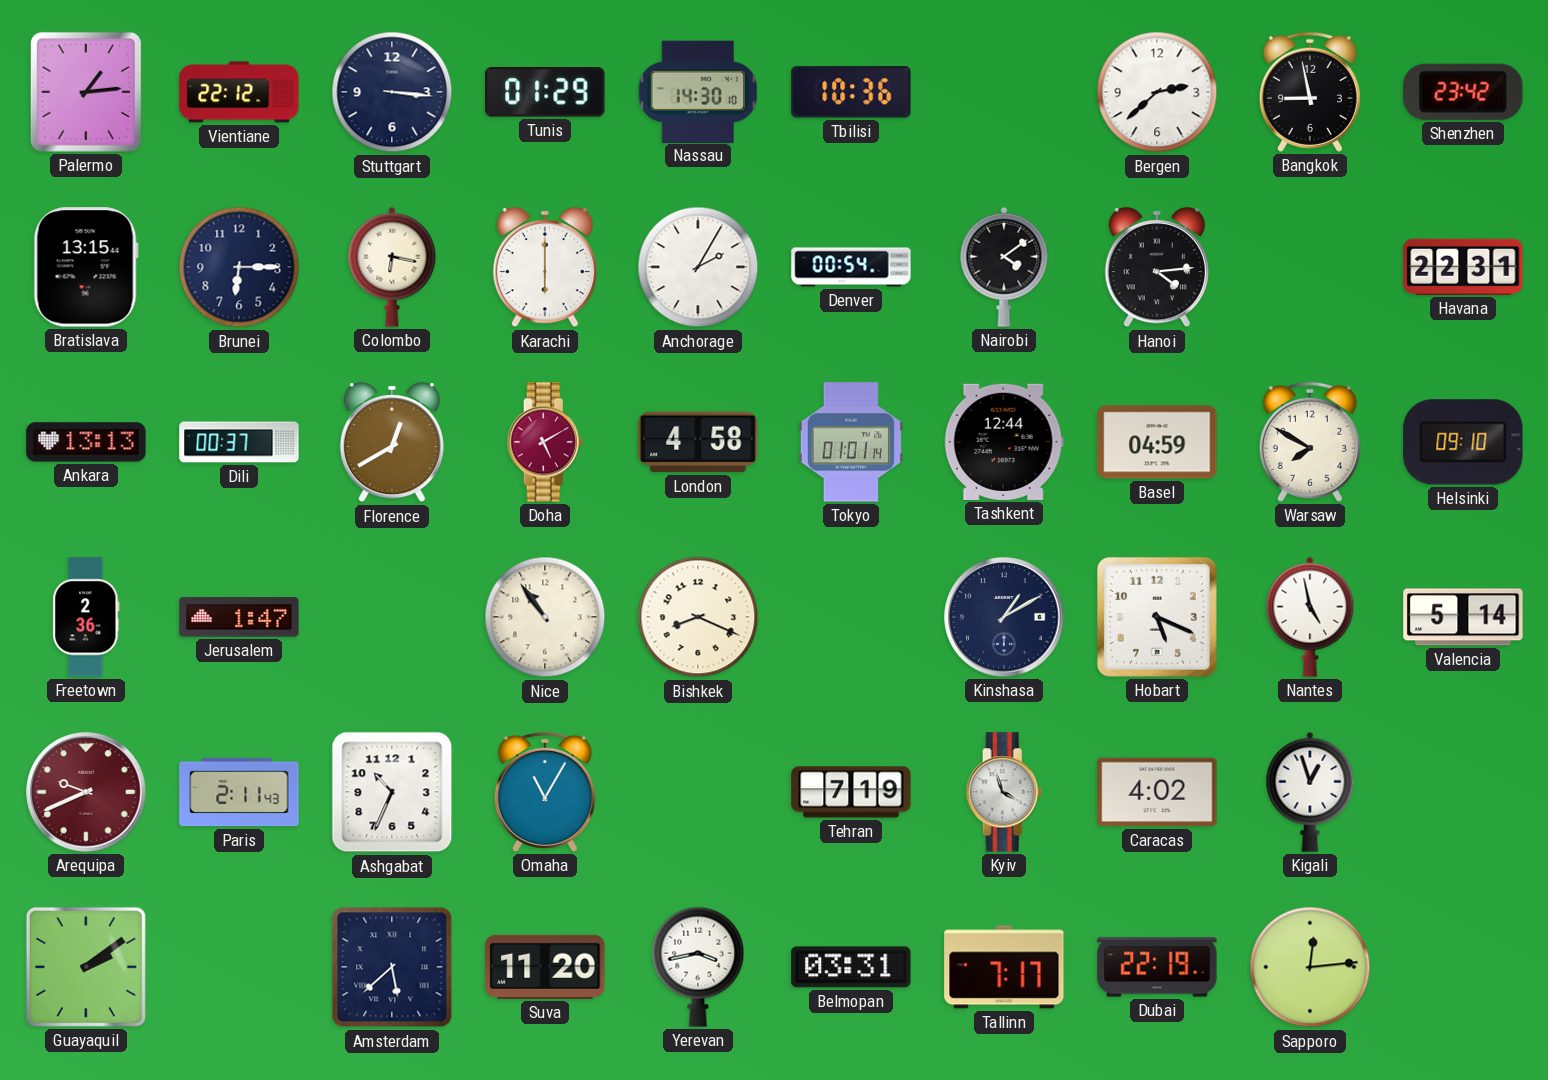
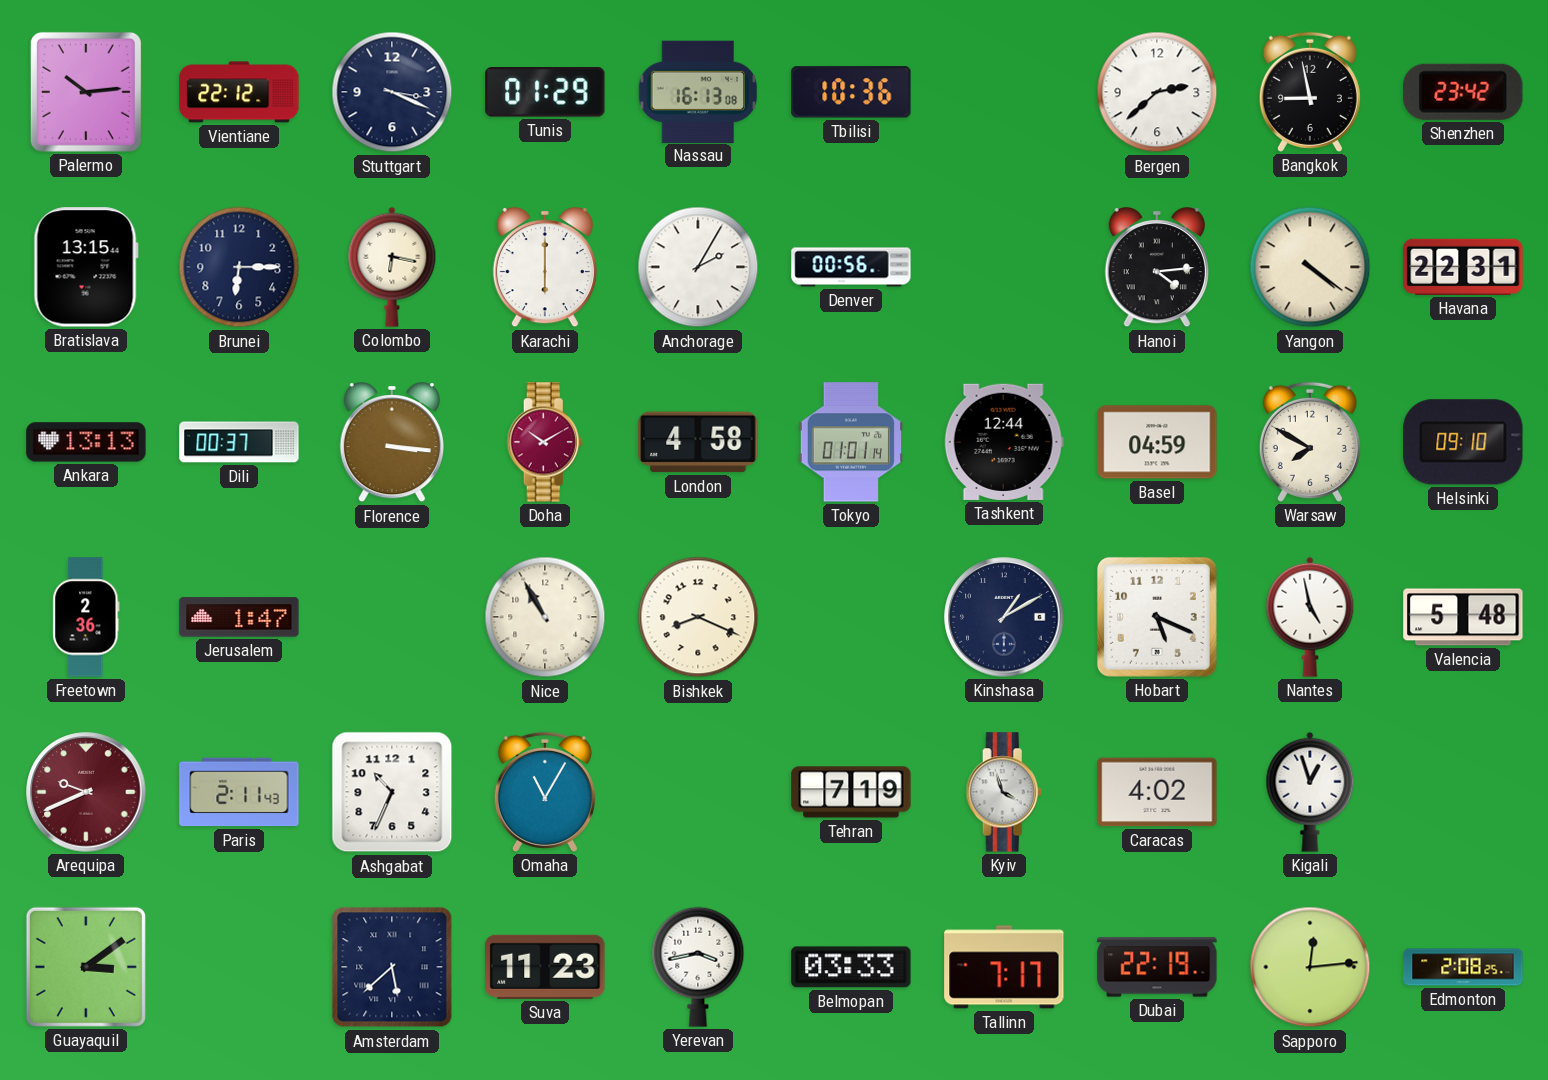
Palermo: 1:14 -> 10:14 (86, 92)
Stuttgart: 3:16 -> 3:19 (392, 92)
Nassau: 14:30 -> 16:13 (698, 91)
Denver: 00:54 -> 00:56 (851, 267)
Nairobi: 4:09 -> none (1004, 267)
Yangon: none -> 4:21 (1310, 267)
Florence: 12:40 -> 3:16 (392, 442)
Doha: 5:10 -> 10:10 (545, 442)
Nice: 10:54 -> 10:55 (545, 617)
Valencia: 5:14 -> 5:48 (1463, 617)
Guayaquil: 2:09 -> 3:09 (86, 967)
Suva: 11:20 -> 11:23 (545, 967)
Belmopan: 03:31 -> 03:33 (851, 967)
Edmonton: none -> 2:08 (1463, 967)
